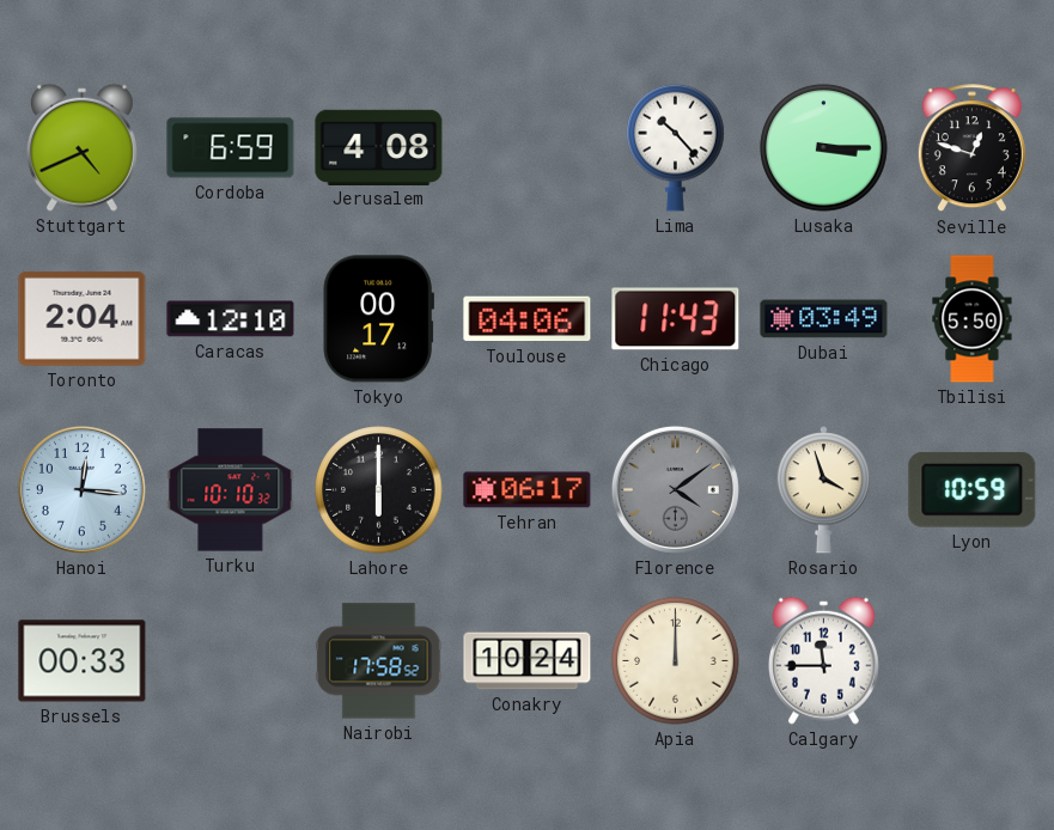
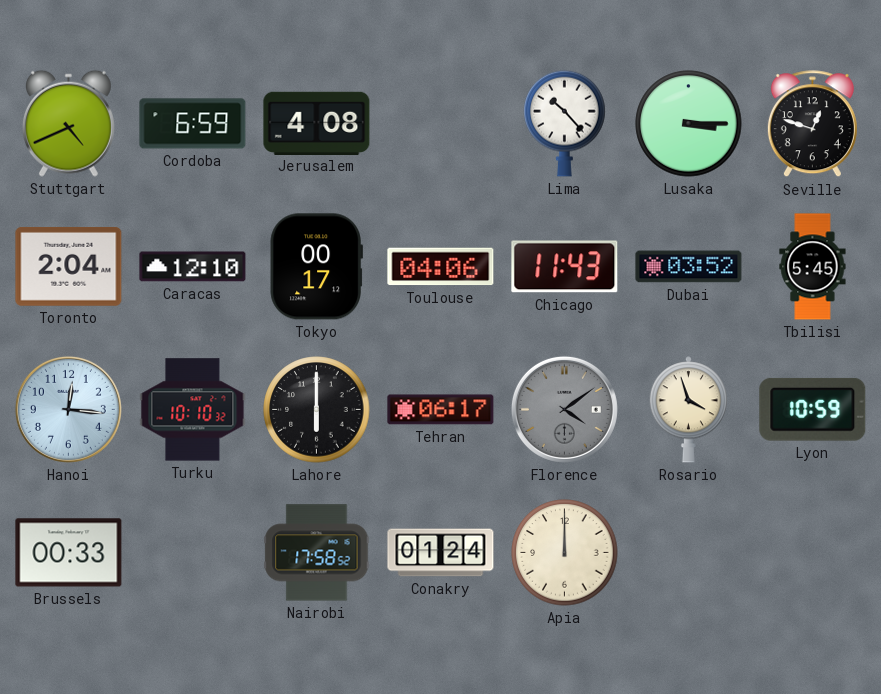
Dubai: 03:49 -> 03:52 (689, 267)
Tbilisi: 5:50 -> 5:45 (813, 267)
Conakry: 10:24 -> 01:24 (441, 553)
Calgary: 11:45 -> none (823, 660)
